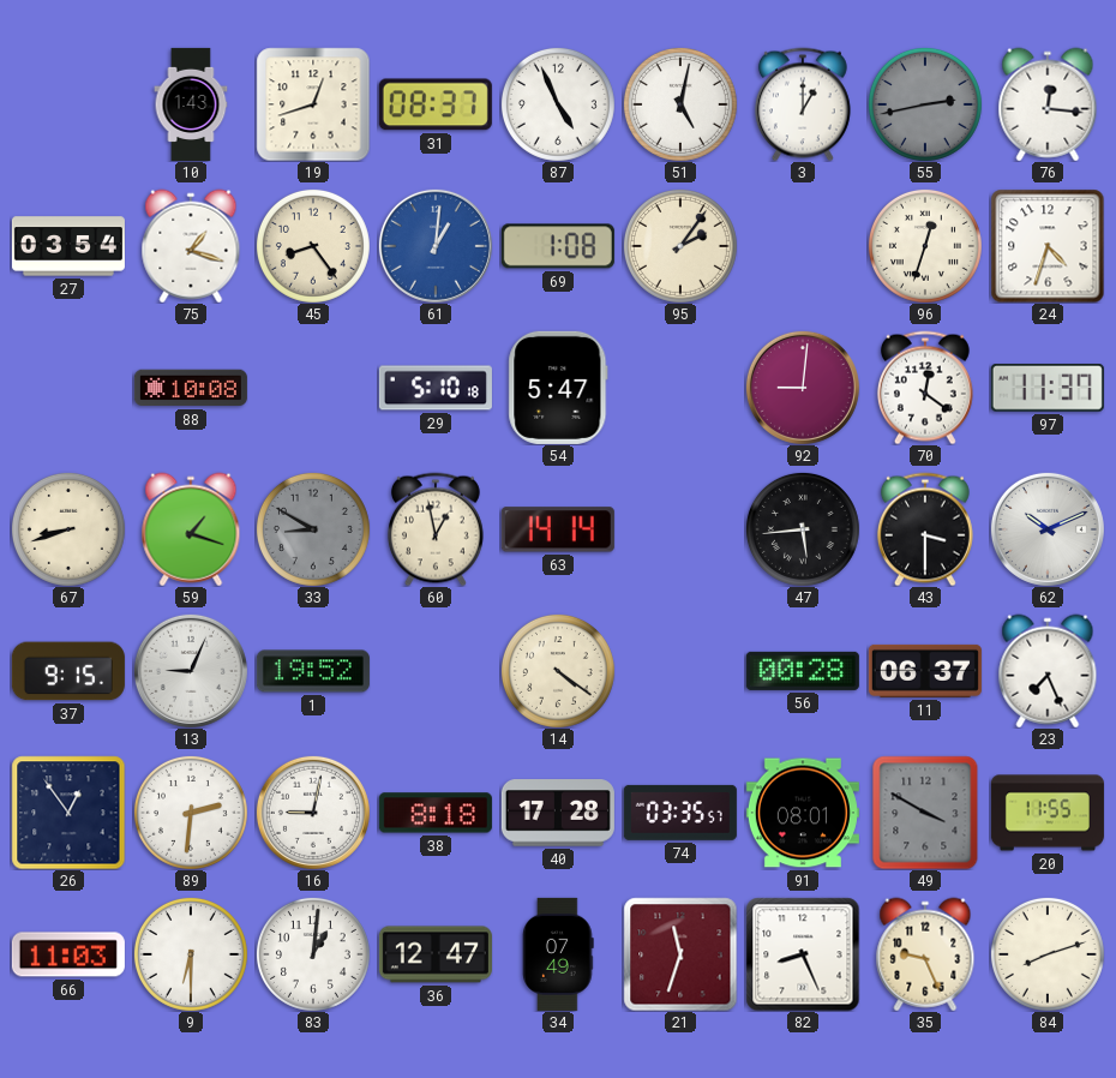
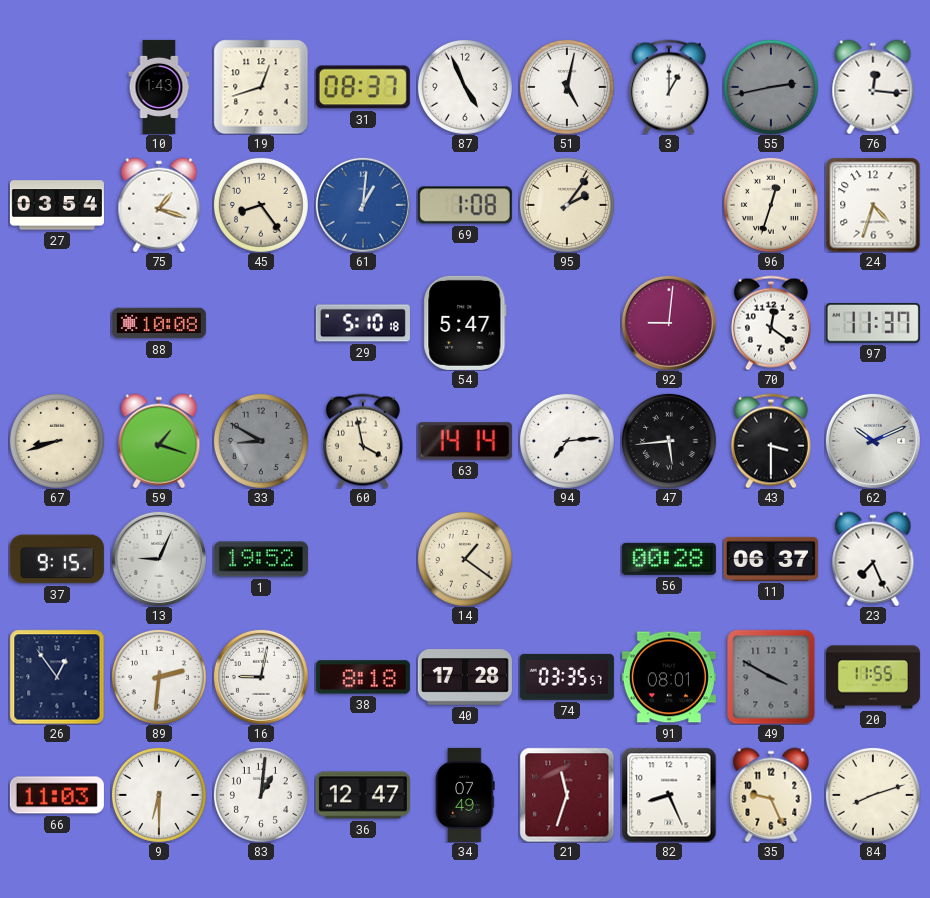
60: 12:58 -> 3:58 (363, 441)
94: none -> 7:14 (567, 441)
14: 4:21 -> 1:21 (465, 559)
